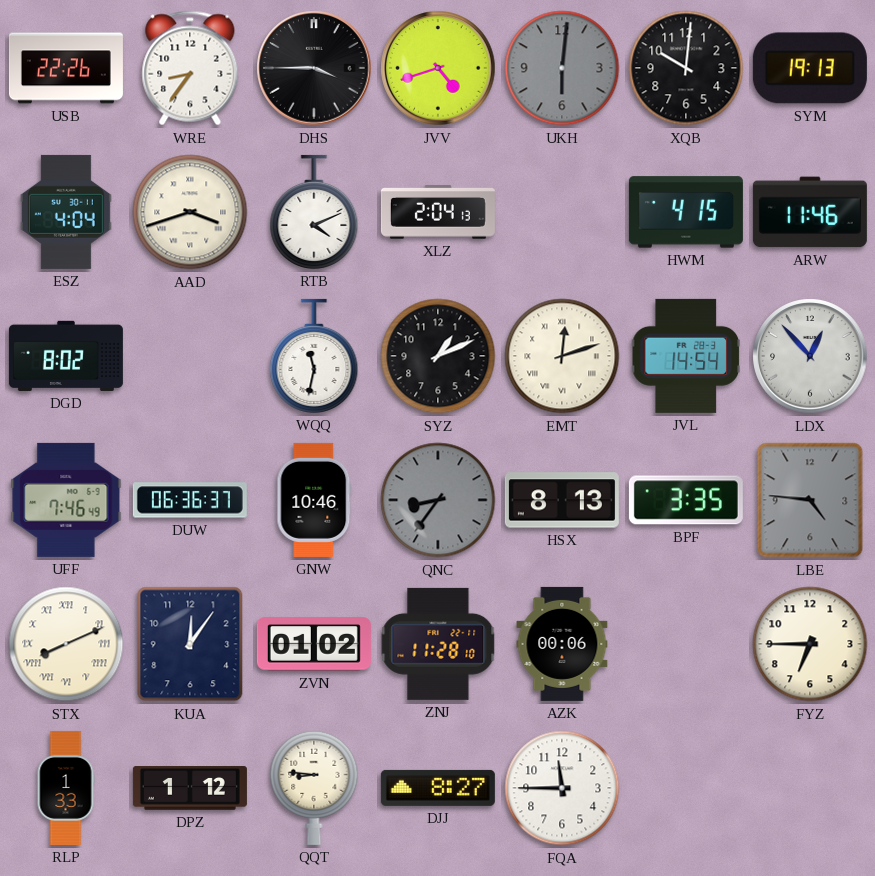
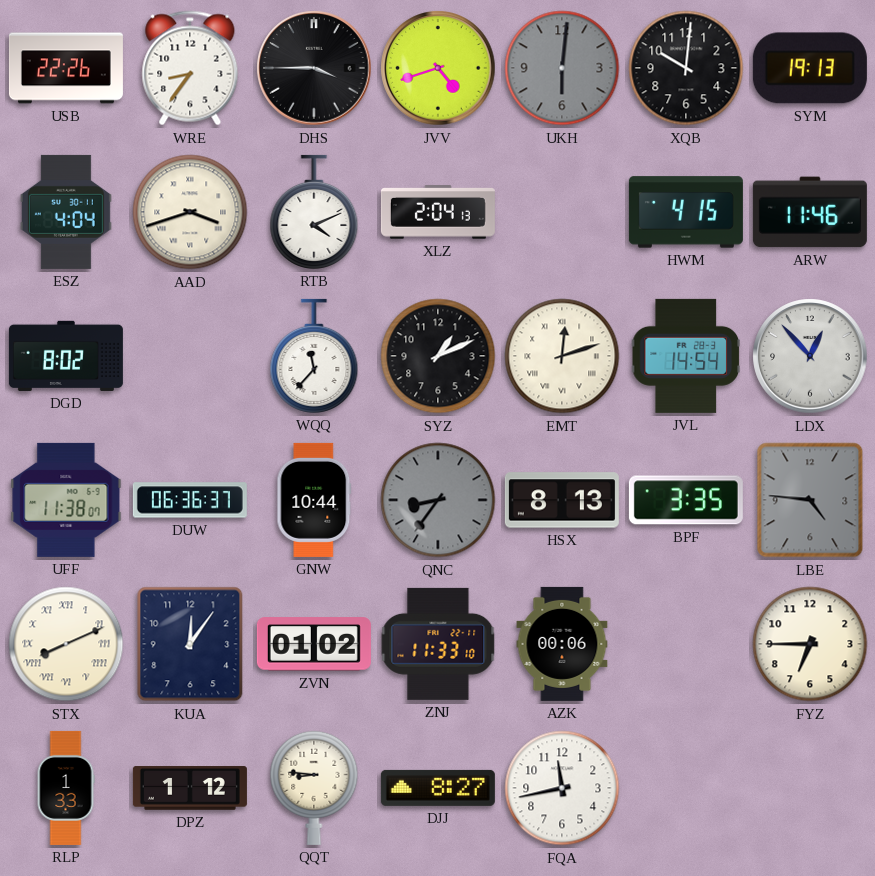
WQQ: 11:32 -> 11:37 (314, 356)
UFF: 7:46 -> 11:38 (66, 500)
GNW: 10:46 -> 10:44 (314, 500)
ZNJ: 11:28 -> 11:33 (438, 644)
FQA: 11:45 -> 11:43 (562, 788)
